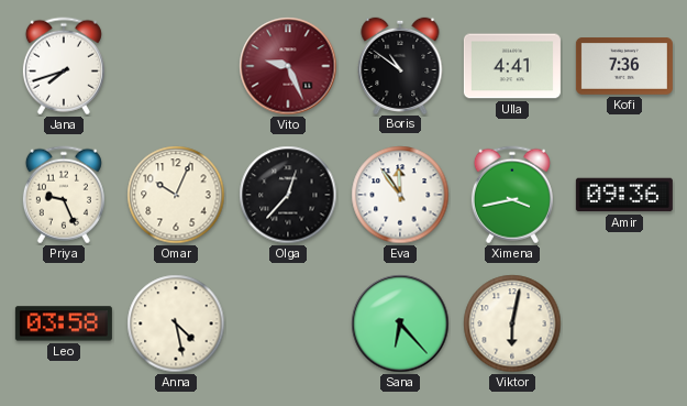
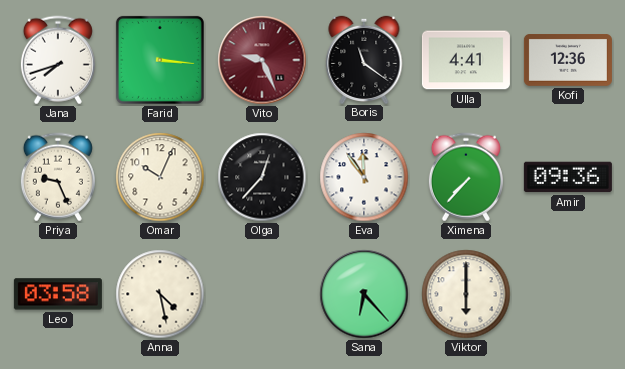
Farid: none -> 3:16 (160, 60)
Boris: 10:51 -> 11:21 (364, 59)
Kofi: 7:36 -> 12:36 (568, 61)
Ximena: 3:43 -> 7:37 (466, 177)
Viktor: 6:02 -> 6:00 (466, 294)
